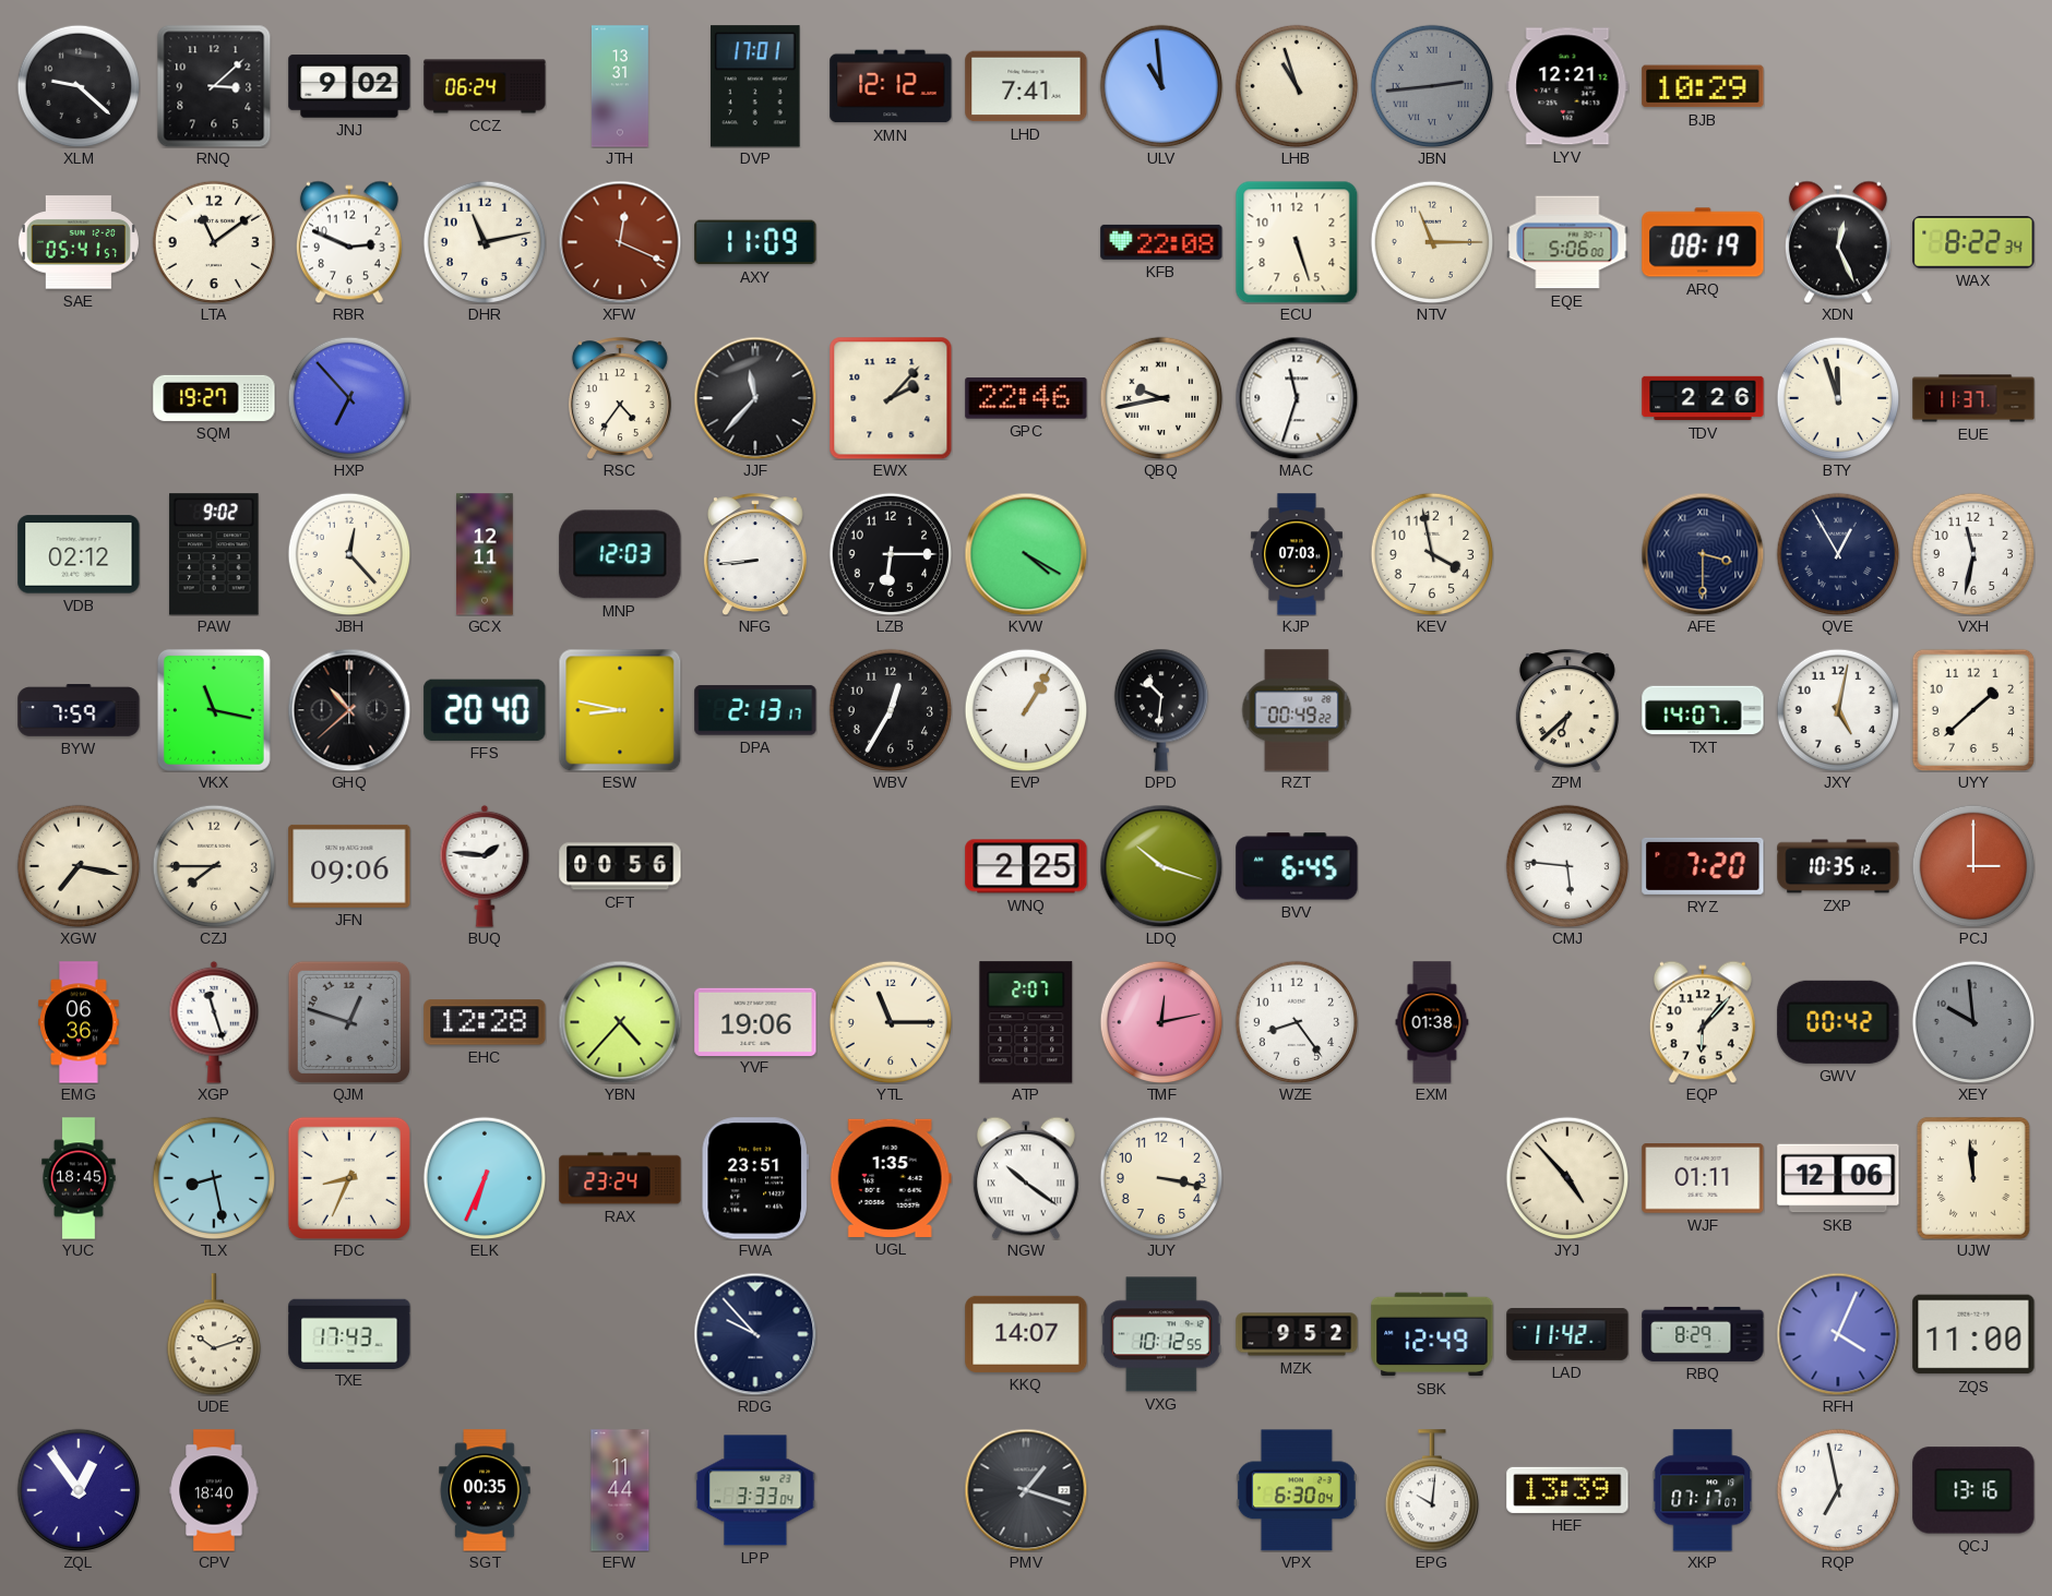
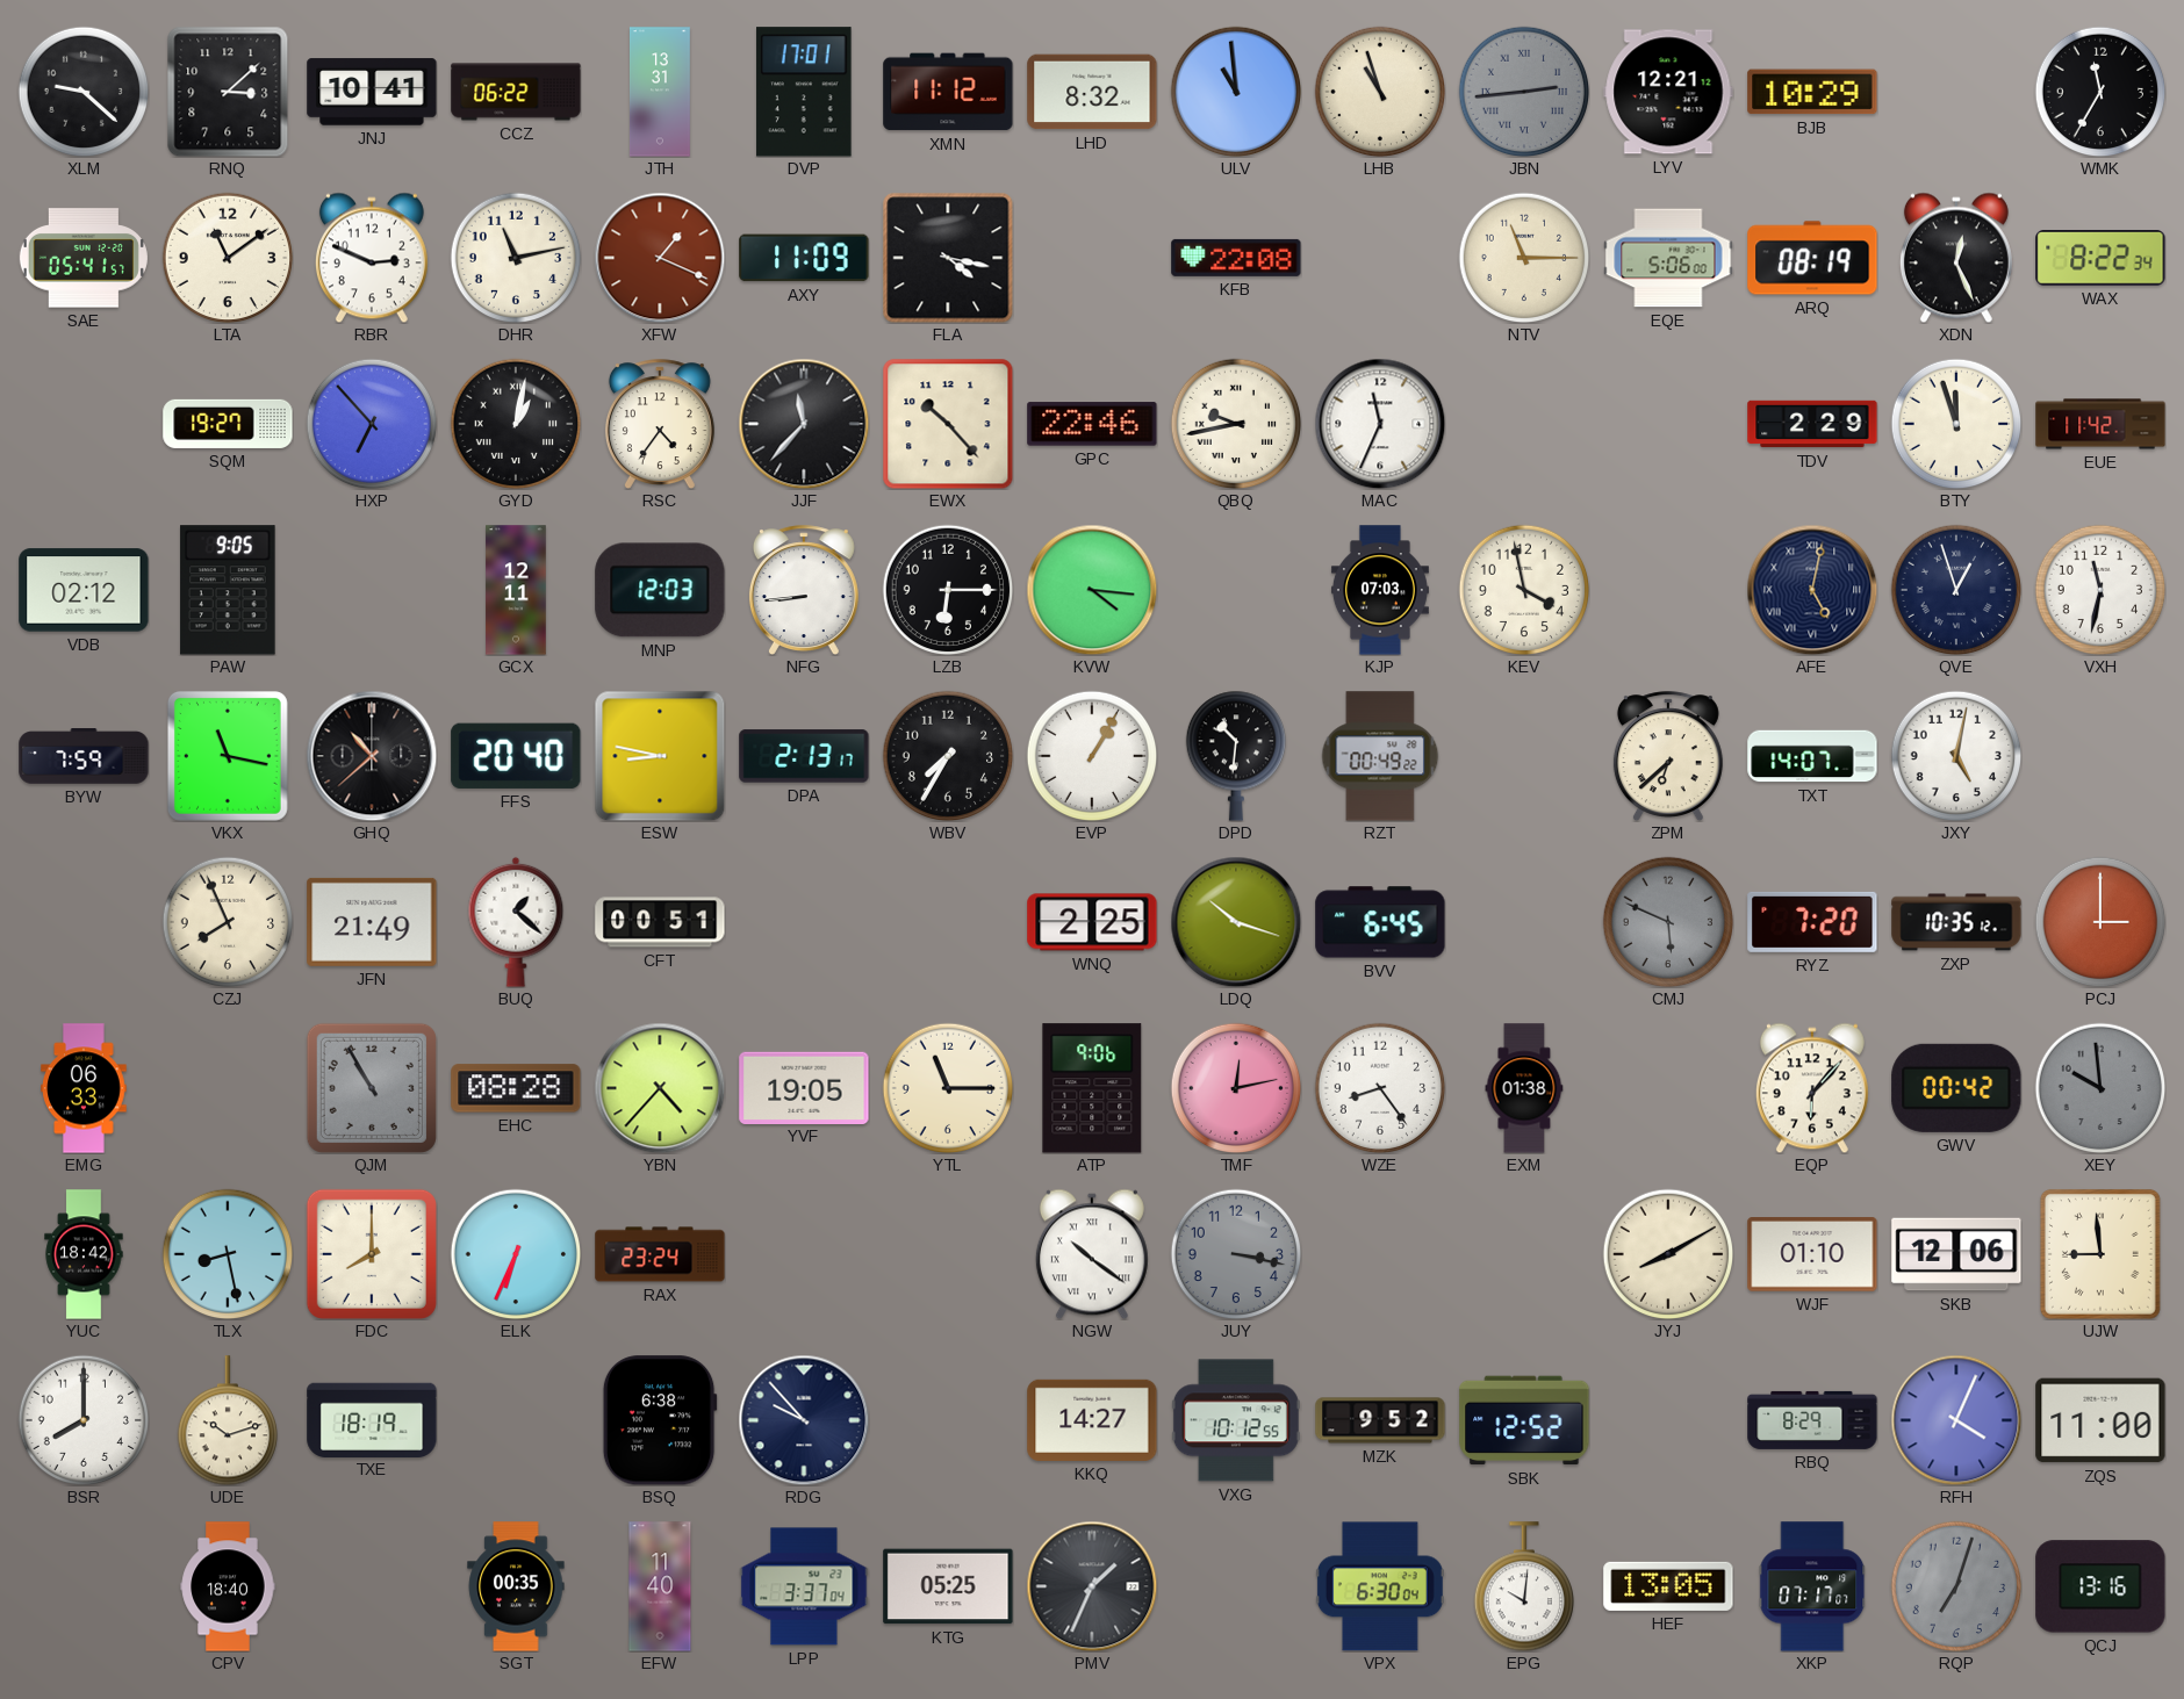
JNJ: 9:02 -> 10:41 (372, 92)
CCZ: 06:24 -> 06:22 (516, 92)
XMN: 12:12 -> 11:12 (948, 92)
LHD: 7:41 -> 8:32 (1092, 92)
WMK: none -> 11:35 (2100, 92)
XFW: 12:19 -> 1:19 (660, 258)
FLA: none -> 4:17 (948, 258)
ECU: 5:27 -> none (1297, 242)
GYD: none -> 1:02 (516, 424)
EWX: 2:07 -> 10:23 (948, 424)
MAC: 11:33 -> 11:34 (1380, 424)
TDV: 2:26 -> 2:29 (1812, 424)
EUE: 11:37 -> 11:42 (2100, 424)
PAW: 9:02 -> 9:05 (228, 590)
JBH: 12:23 -> none (349, 554)
KVW: 4:20 -> 4:16 (1092, 590)
AFE: 3:30 -> 5:02 (1812, 590)
QVE: 12:55 -> 12:57 (1956, 590)
WBV: 12:35 -> 7:35 (948, 756)
UYY: 1:38 -> none (1973, 710)
XGW: 7:17 -> none (79, 866)
CZJ: 7:45 -> 7:56 (228, 922)
JFN: 09:06 -> 21:49 (372, 922)
BUQ: 1:46 -> 1:22 (516, 922)
CFT: 00:56 -> 00:51 (660, 922)
CMJ: 5:46 -> 5:49 (1668, 922)
CMJ dial: white -> grey (1668, 922)
EMG: 06:36 -> 06:33 (84, 1088)
XGP: 11:27 -> none (214, 1022)
QJM: 12:48 -> 10:55 (372, 1088)
EHC: 12:28 -> 08:28 (516, 1088)
YVF: 19:06 -> 19:05 (804, 1087)
ATP: 2:07 -> 9:06 (1092, 1088)
YUC: 18:45 -> 18:42 (84, 1254)
FDC: 8:34 -> 8:00 (372, 1254)
FWA: 23:51 -> none (754, 1178)
UGL: 1:35 -> none (891, 1178)
JUY dial: cream -> grey (1236, 1254)
JYJ: 4:53 -> 8:10 (1668, 1254)
WJF: 01:11 -> 01:10 (1812, 1255)
UJW: 11:59 -> 8:59 (2100, 1254)
BSR: none -> 8:00 (84, 1420)
TXE: 17:43 -> 18:19 (372, 1419)
BSQ: none -> 6:38 (660, 1420)
KKQ: 14:07 -> 14:27 (1092, 1420)
SBK: 12:49 -> 12:52 (1524, 1420)
LAD: 11:42 -> none (1567, 1335)
ZQL: 12:54 -> none (79, 1490)
EFW: 11:44 -> 11:40 (660, 1586)
LPP: 3:33 -> 3:37 (804, 1586)
KTG: none -> 05:25 (948, 1586)
PMV: 1:18 -> 1:34 (1092, 1586)
HEF: 13:39 -> 13:05 (1668, 1586)
RQP: 6:58 -> 7:03 (1956, 1586)
RQP dial: white -> grey (1956, 1586)
